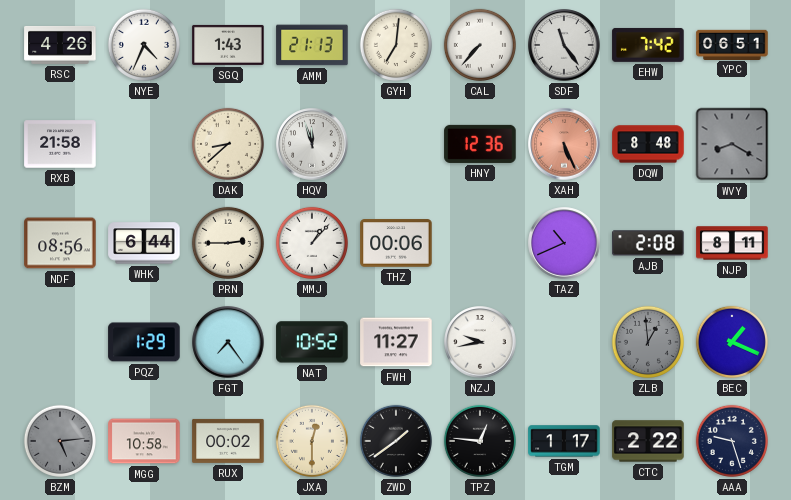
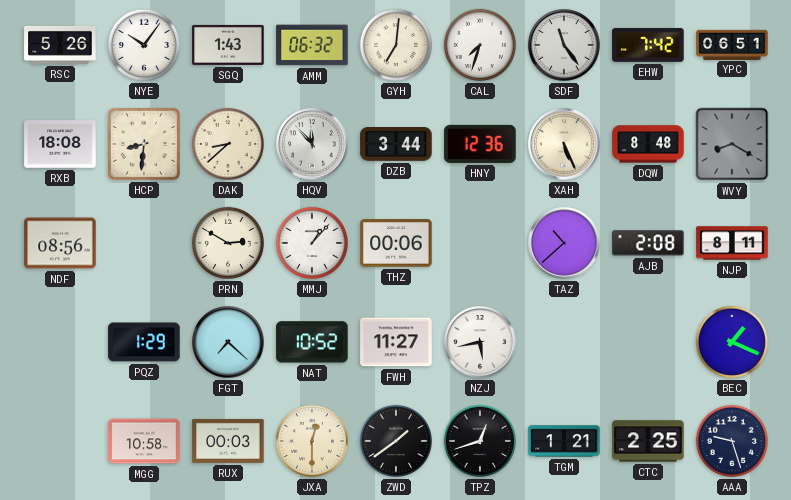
RSC: 4:26 -> 5:26 (60, 45)
NYE: 4:34 -> 10:06 (144, 45)
AMM: 21:13 -> 06:32 (312, 45)
CAL: 7:37 -> 7:33 (480, 45)
RXB: 21:58 -> 18:08 (60, 144)
HCP: none -> 8:31 (144, 144)
HQV: 11:57 -> 11:53 (312, 144)
DZB: none -> 3:44 (396, 144)
XAH dial: salmon -> cream (564, 144)
WHK: 6:44 -> none (144, 243)
PRN: 2:45 -> 2:50 (228, 243)
TAZ: 10:41 -> 10:38 (564, 243)
FGT: 7:24 -> 7:22 (228, 342)
NZJ: 9:43 -> 5:43 (480, 342)
ZLB: 12:59 -> none (648, 342)
BZM: 5:14 -> none (60, 441)
RUX: 00:02 -> 00:03 (228, 441)
TPZ: 12:46 -> 12:42 (480, 441)
TGM: 1:17 -> 1:21 (564, 441)
CTC: 2:22 -> 2:25 (648, 441)
